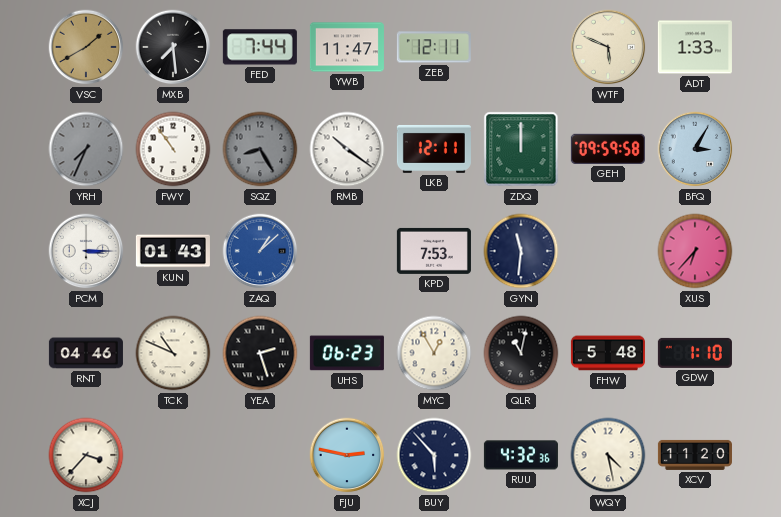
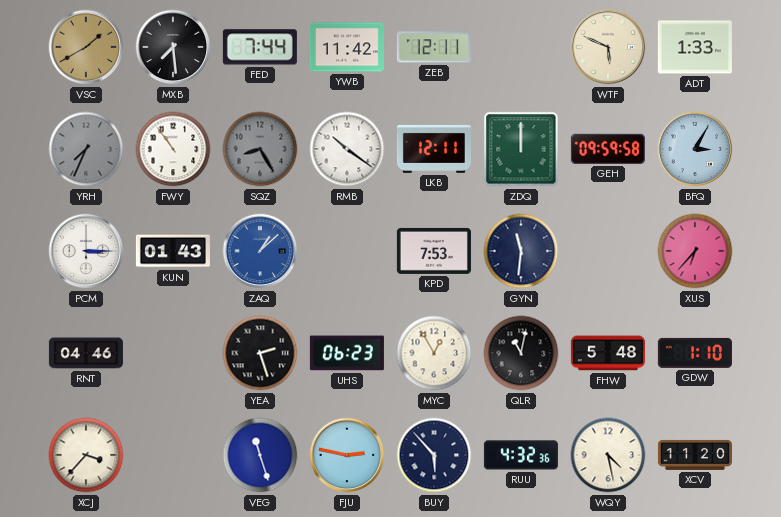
YWB: 11:47 -> 11:42 (347, 47)
TCK: 10:49 -> none (173, 353)
VEG: none -> 11:27 (260, 455)
